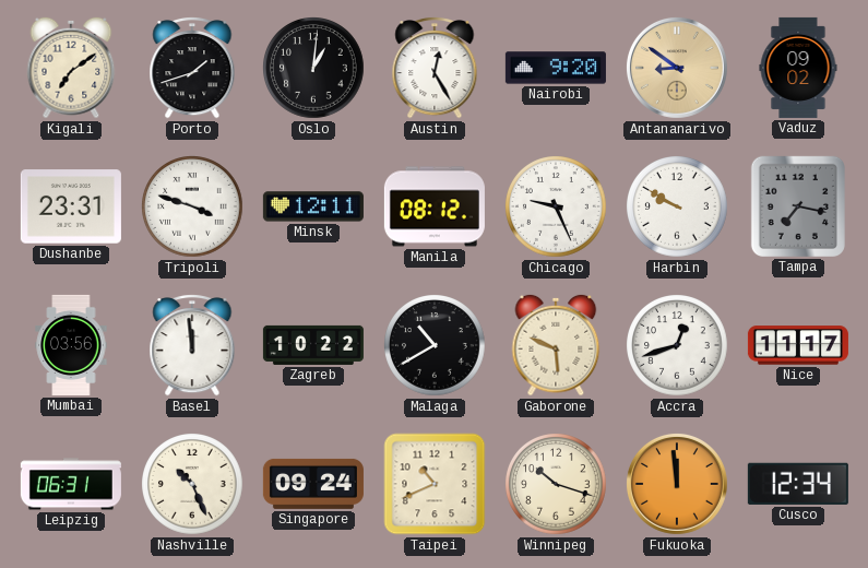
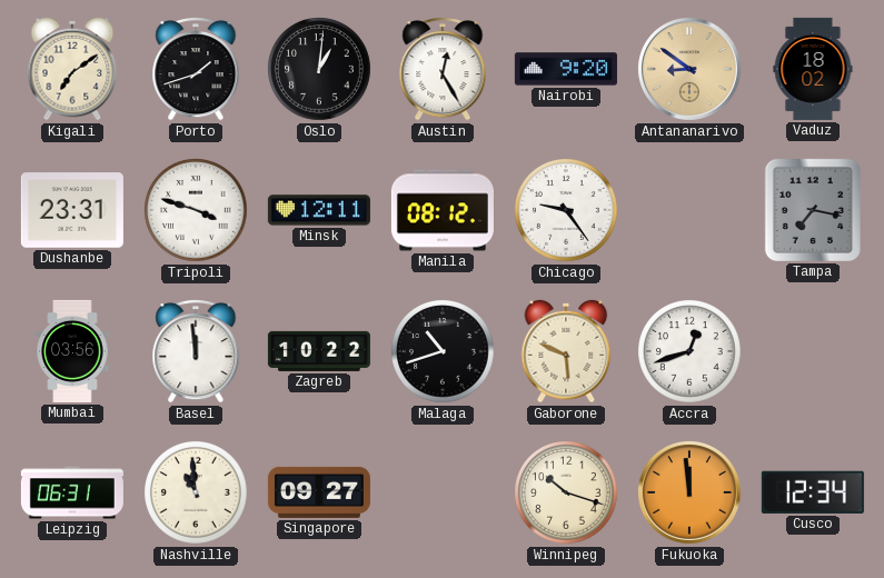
Vaduz: 09:02 -> 18:02 (813, 69)
Chicago: 9:26 -> 9:24 (566, 210)
Harbin: 9:50 -> none (677, 206)
Malaga: 10:40 -> 10:42 (443, 351)
Nice: 11:17 -> none (798, 345)
Nashville: 10:26 -> 10:59 (196, 492)
Singapore: 09:24 -> 09:27 (319, 492)
Taipei: 10:41 -> none (435, 484)
